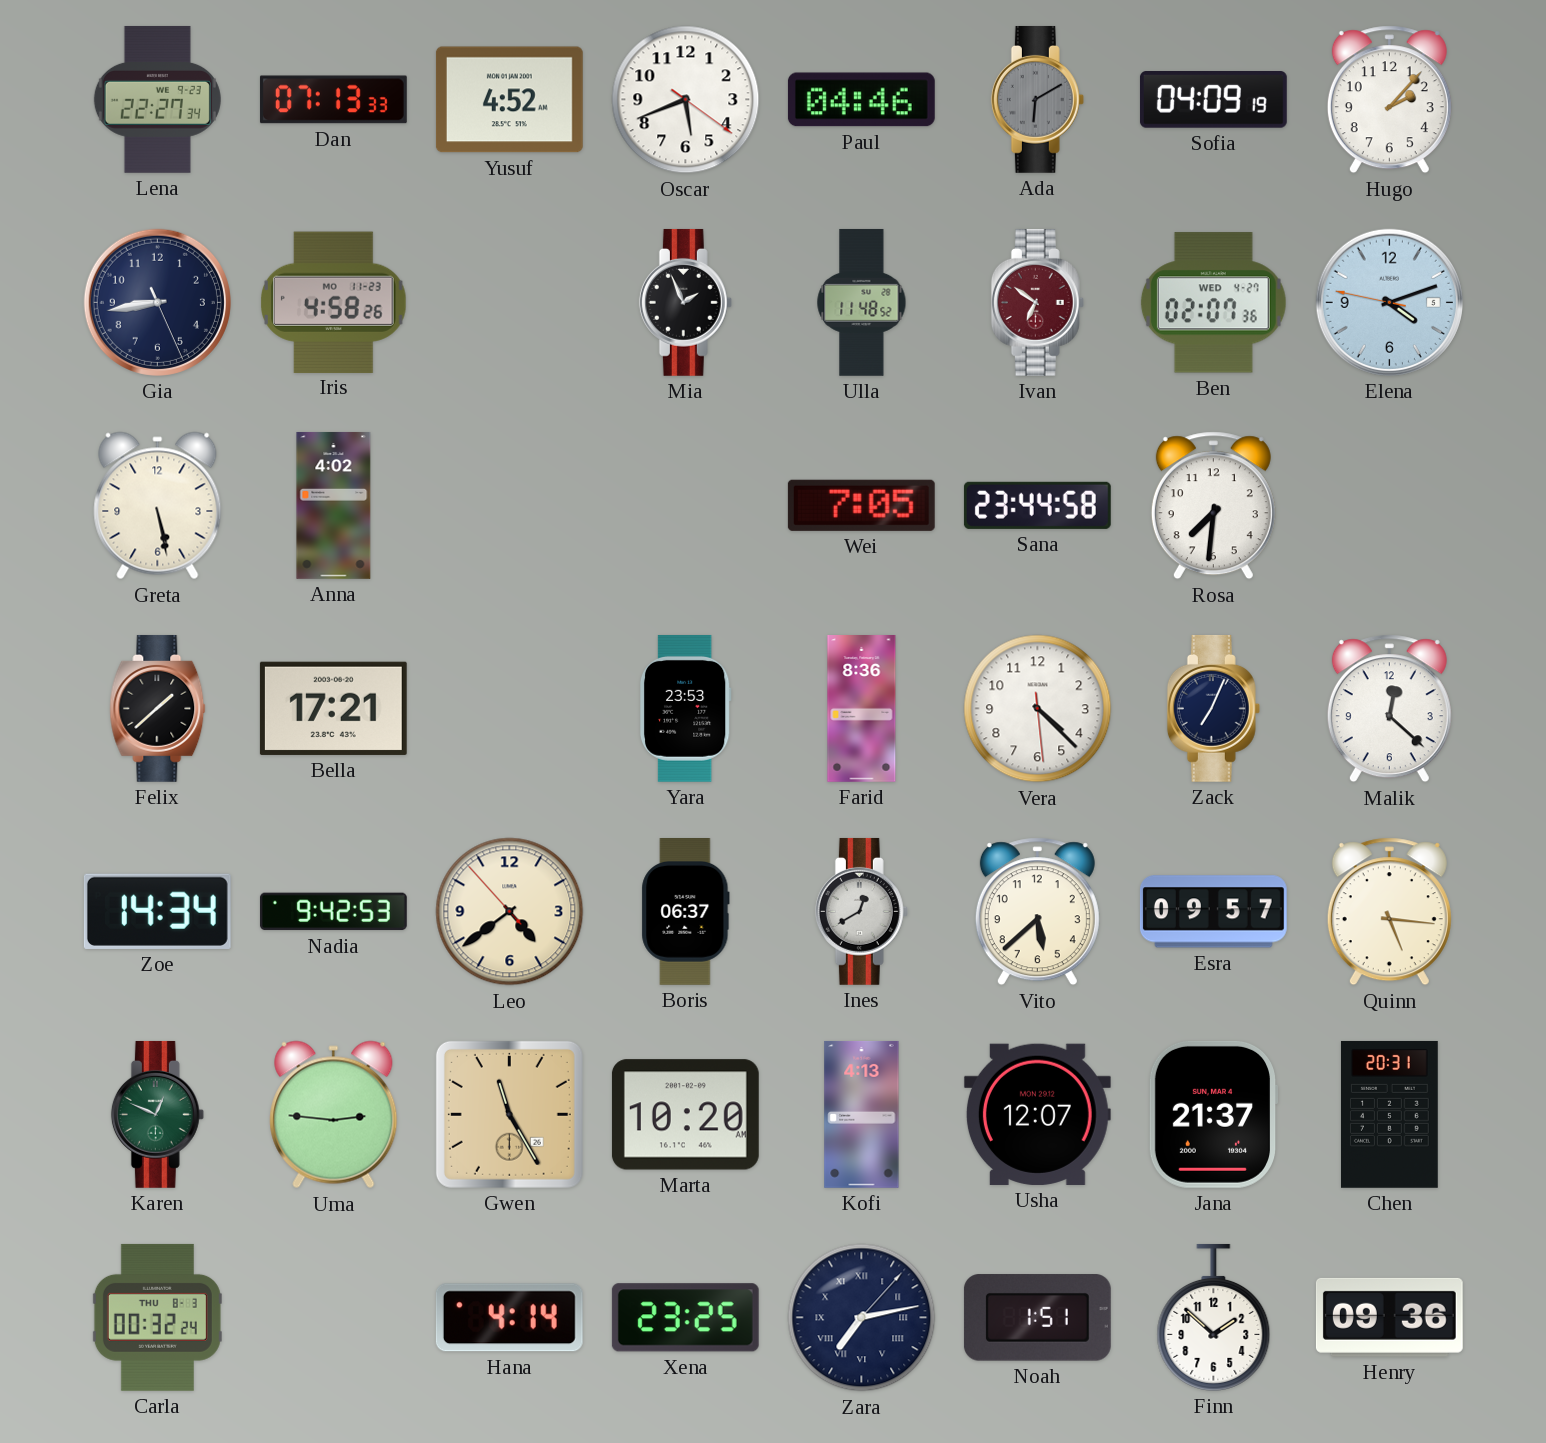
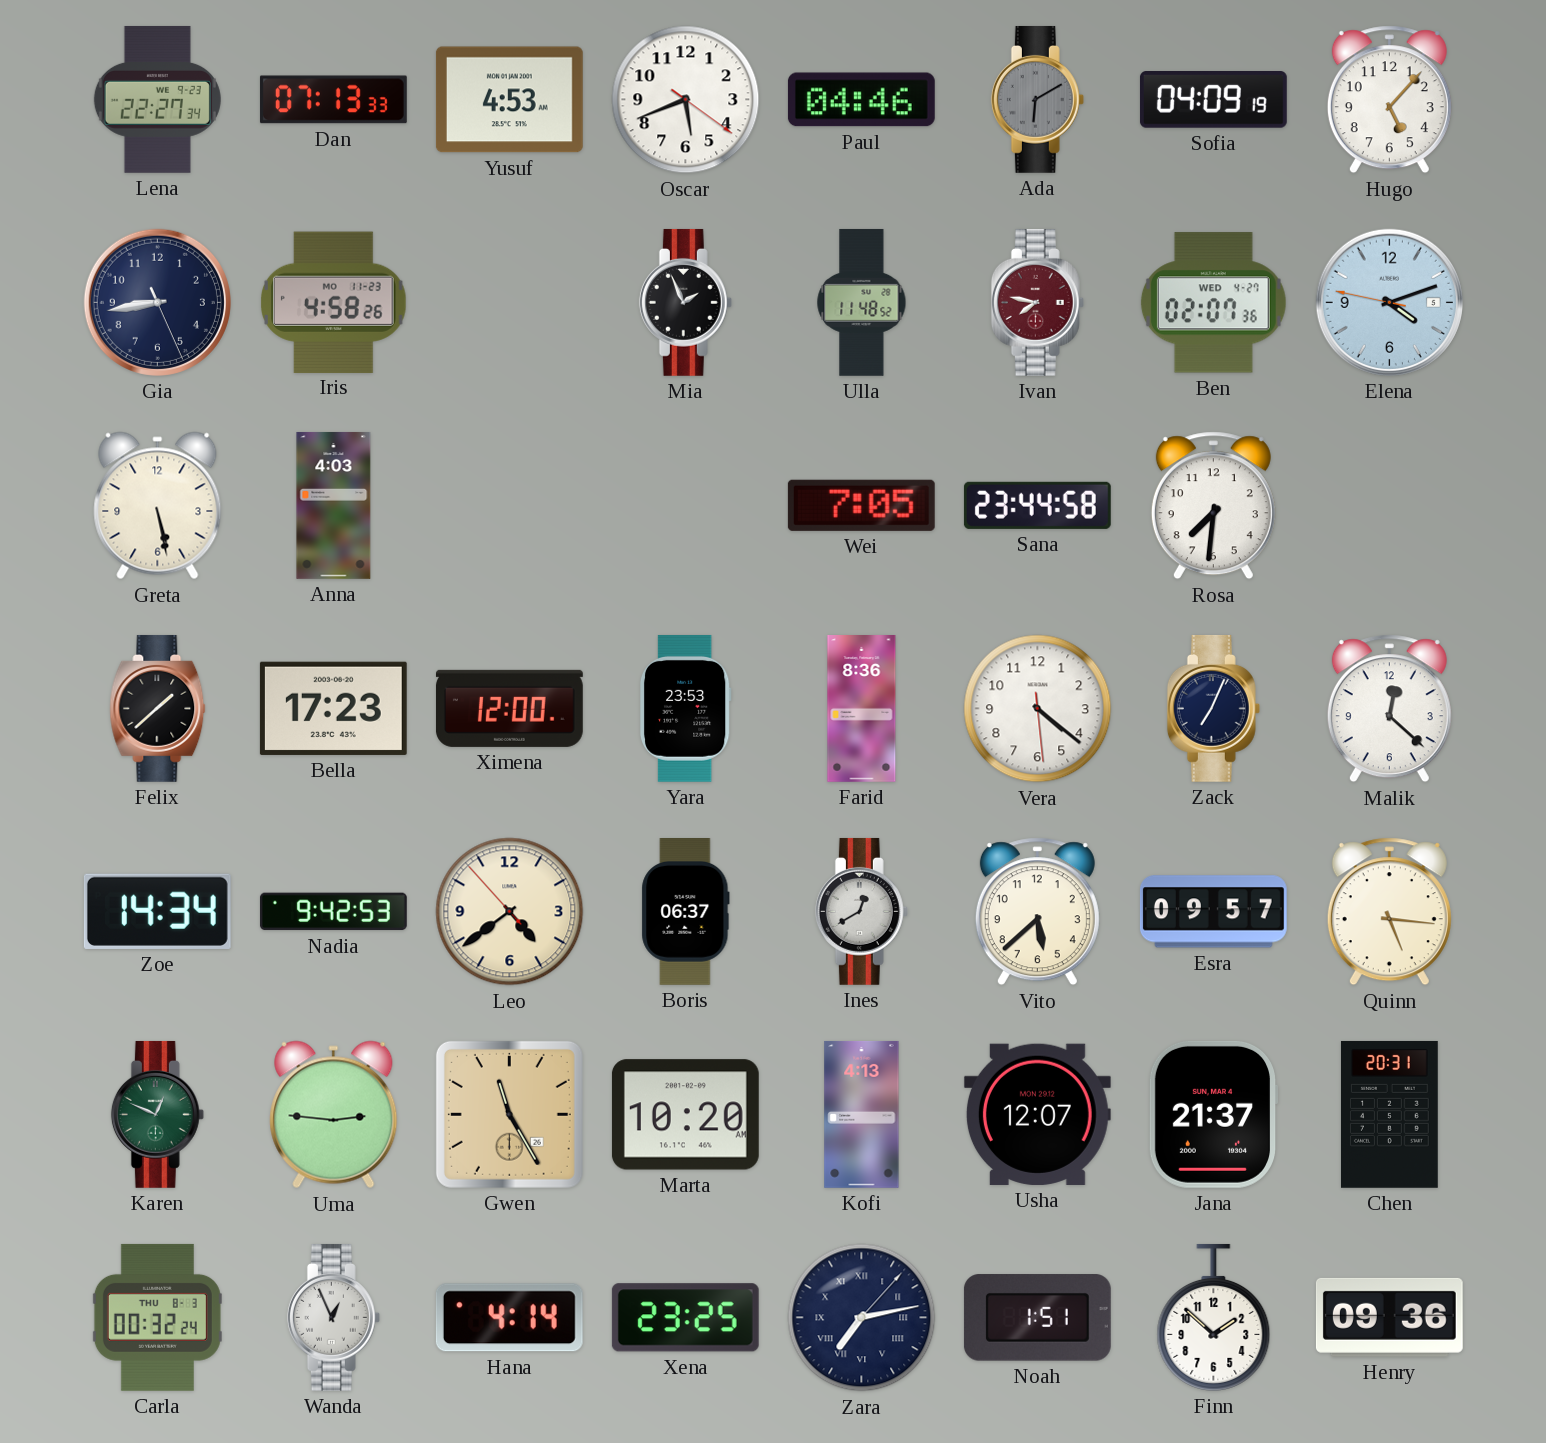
Yusuf: 4:52 -> 4:53 (509, 100)
Hugo: 2:07 -> 5:07 (1389, 100)
Ivan: 6:51 -> 7:47 (1037, 302)
Anna: 4:02 -> 4:03 (334, 506)
Bella: 17:21 -> 17:23 (333, 708)
Ximena: none -> 12:00 (509, 708)
Vera: 4:22 -> 4:21 (1038, 709)
Wanda: none -> 12:56 (333, 1317)
